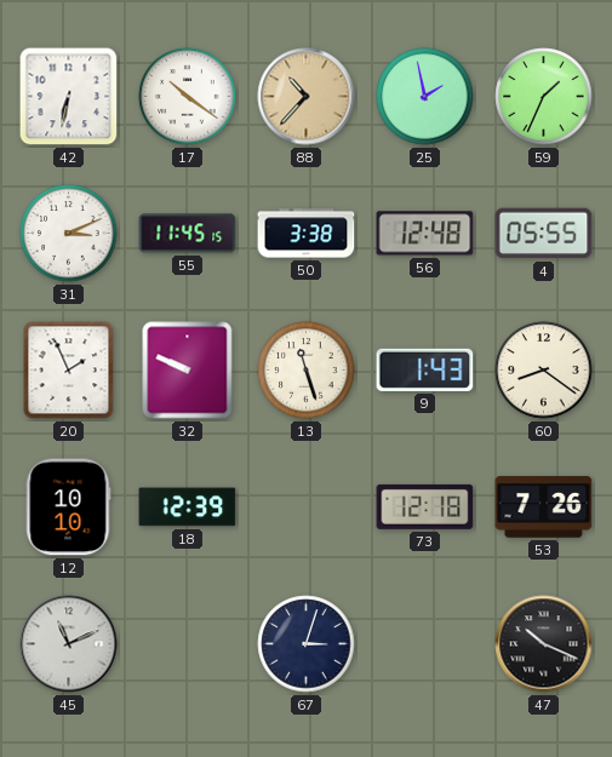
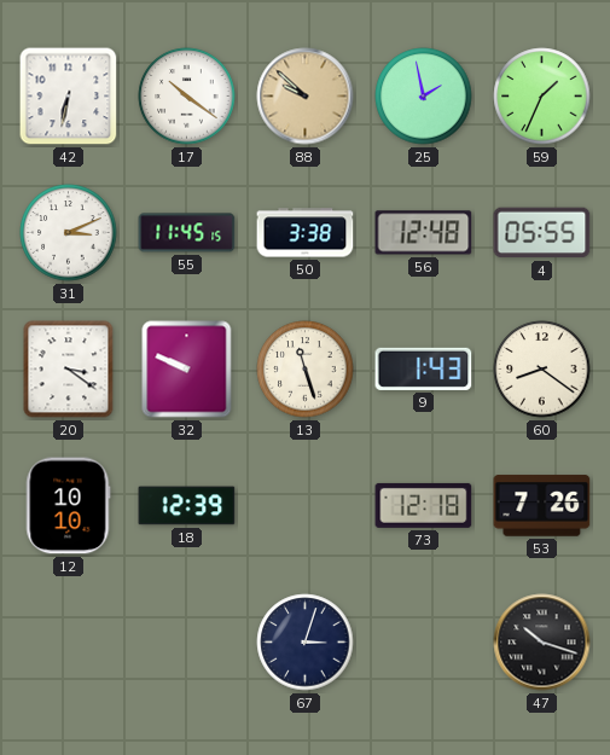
88: 10:37 -> 9:52 (306, 97)
20: 1:56 -> 3:21 (69, 370)
45: 11:11 -> none (69, 644)
47: 10:19 -> 10:18 (542, 643)
